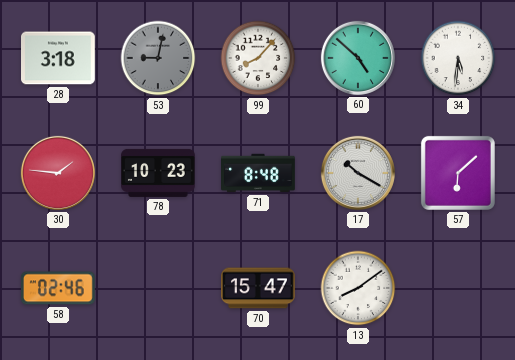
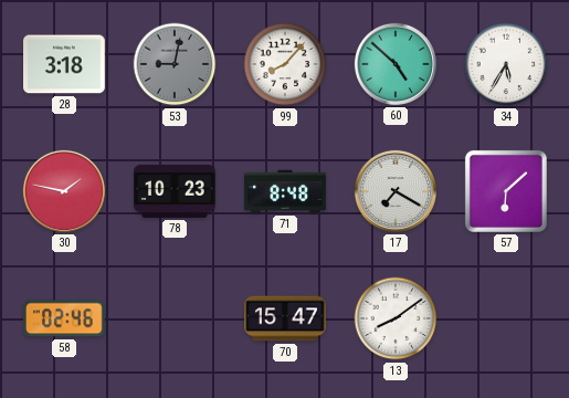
34: 5:31 -> 5:35 (506, 64)
30: 1:46 -> 1:47 (64, 191)
17: 10:20 -> 7:20 (396, 191)
